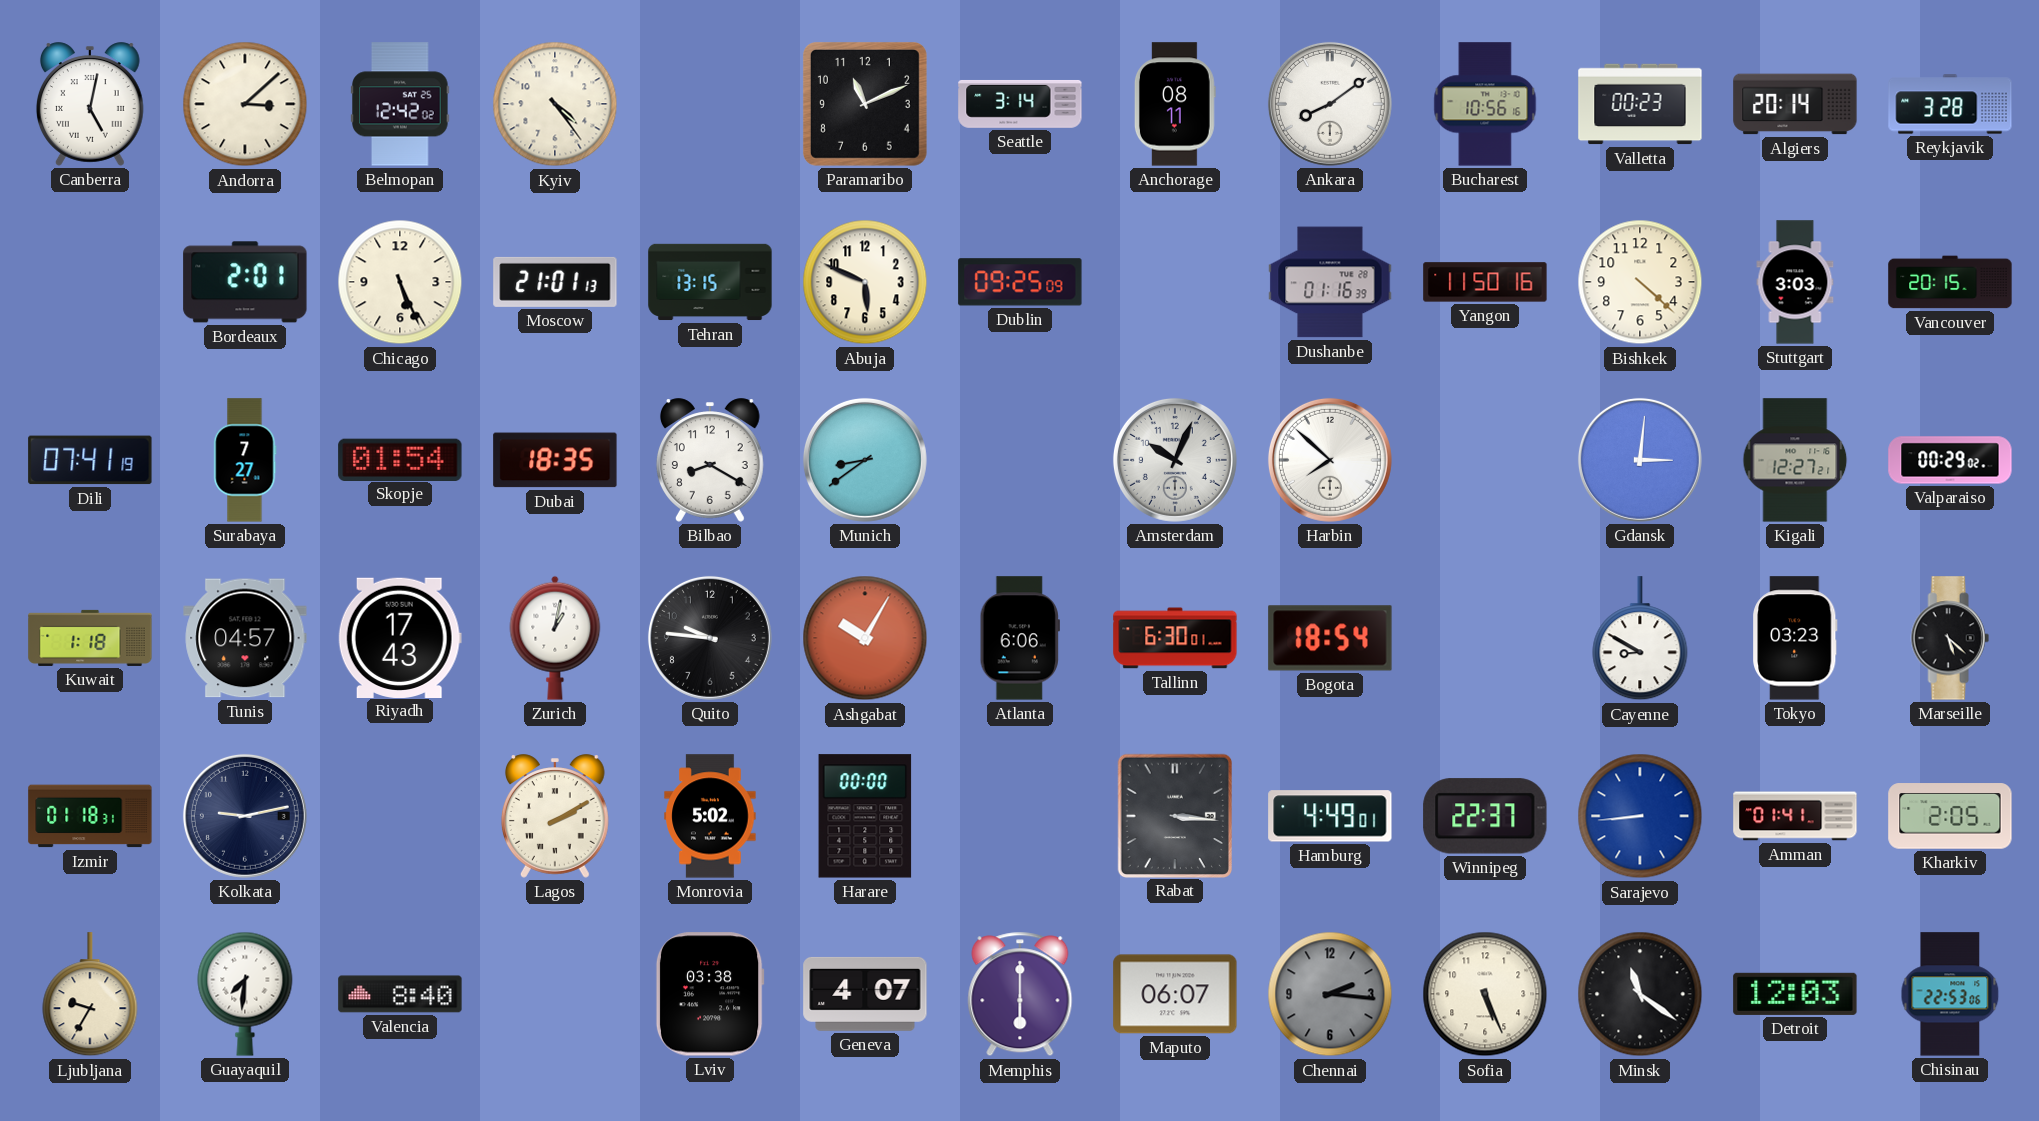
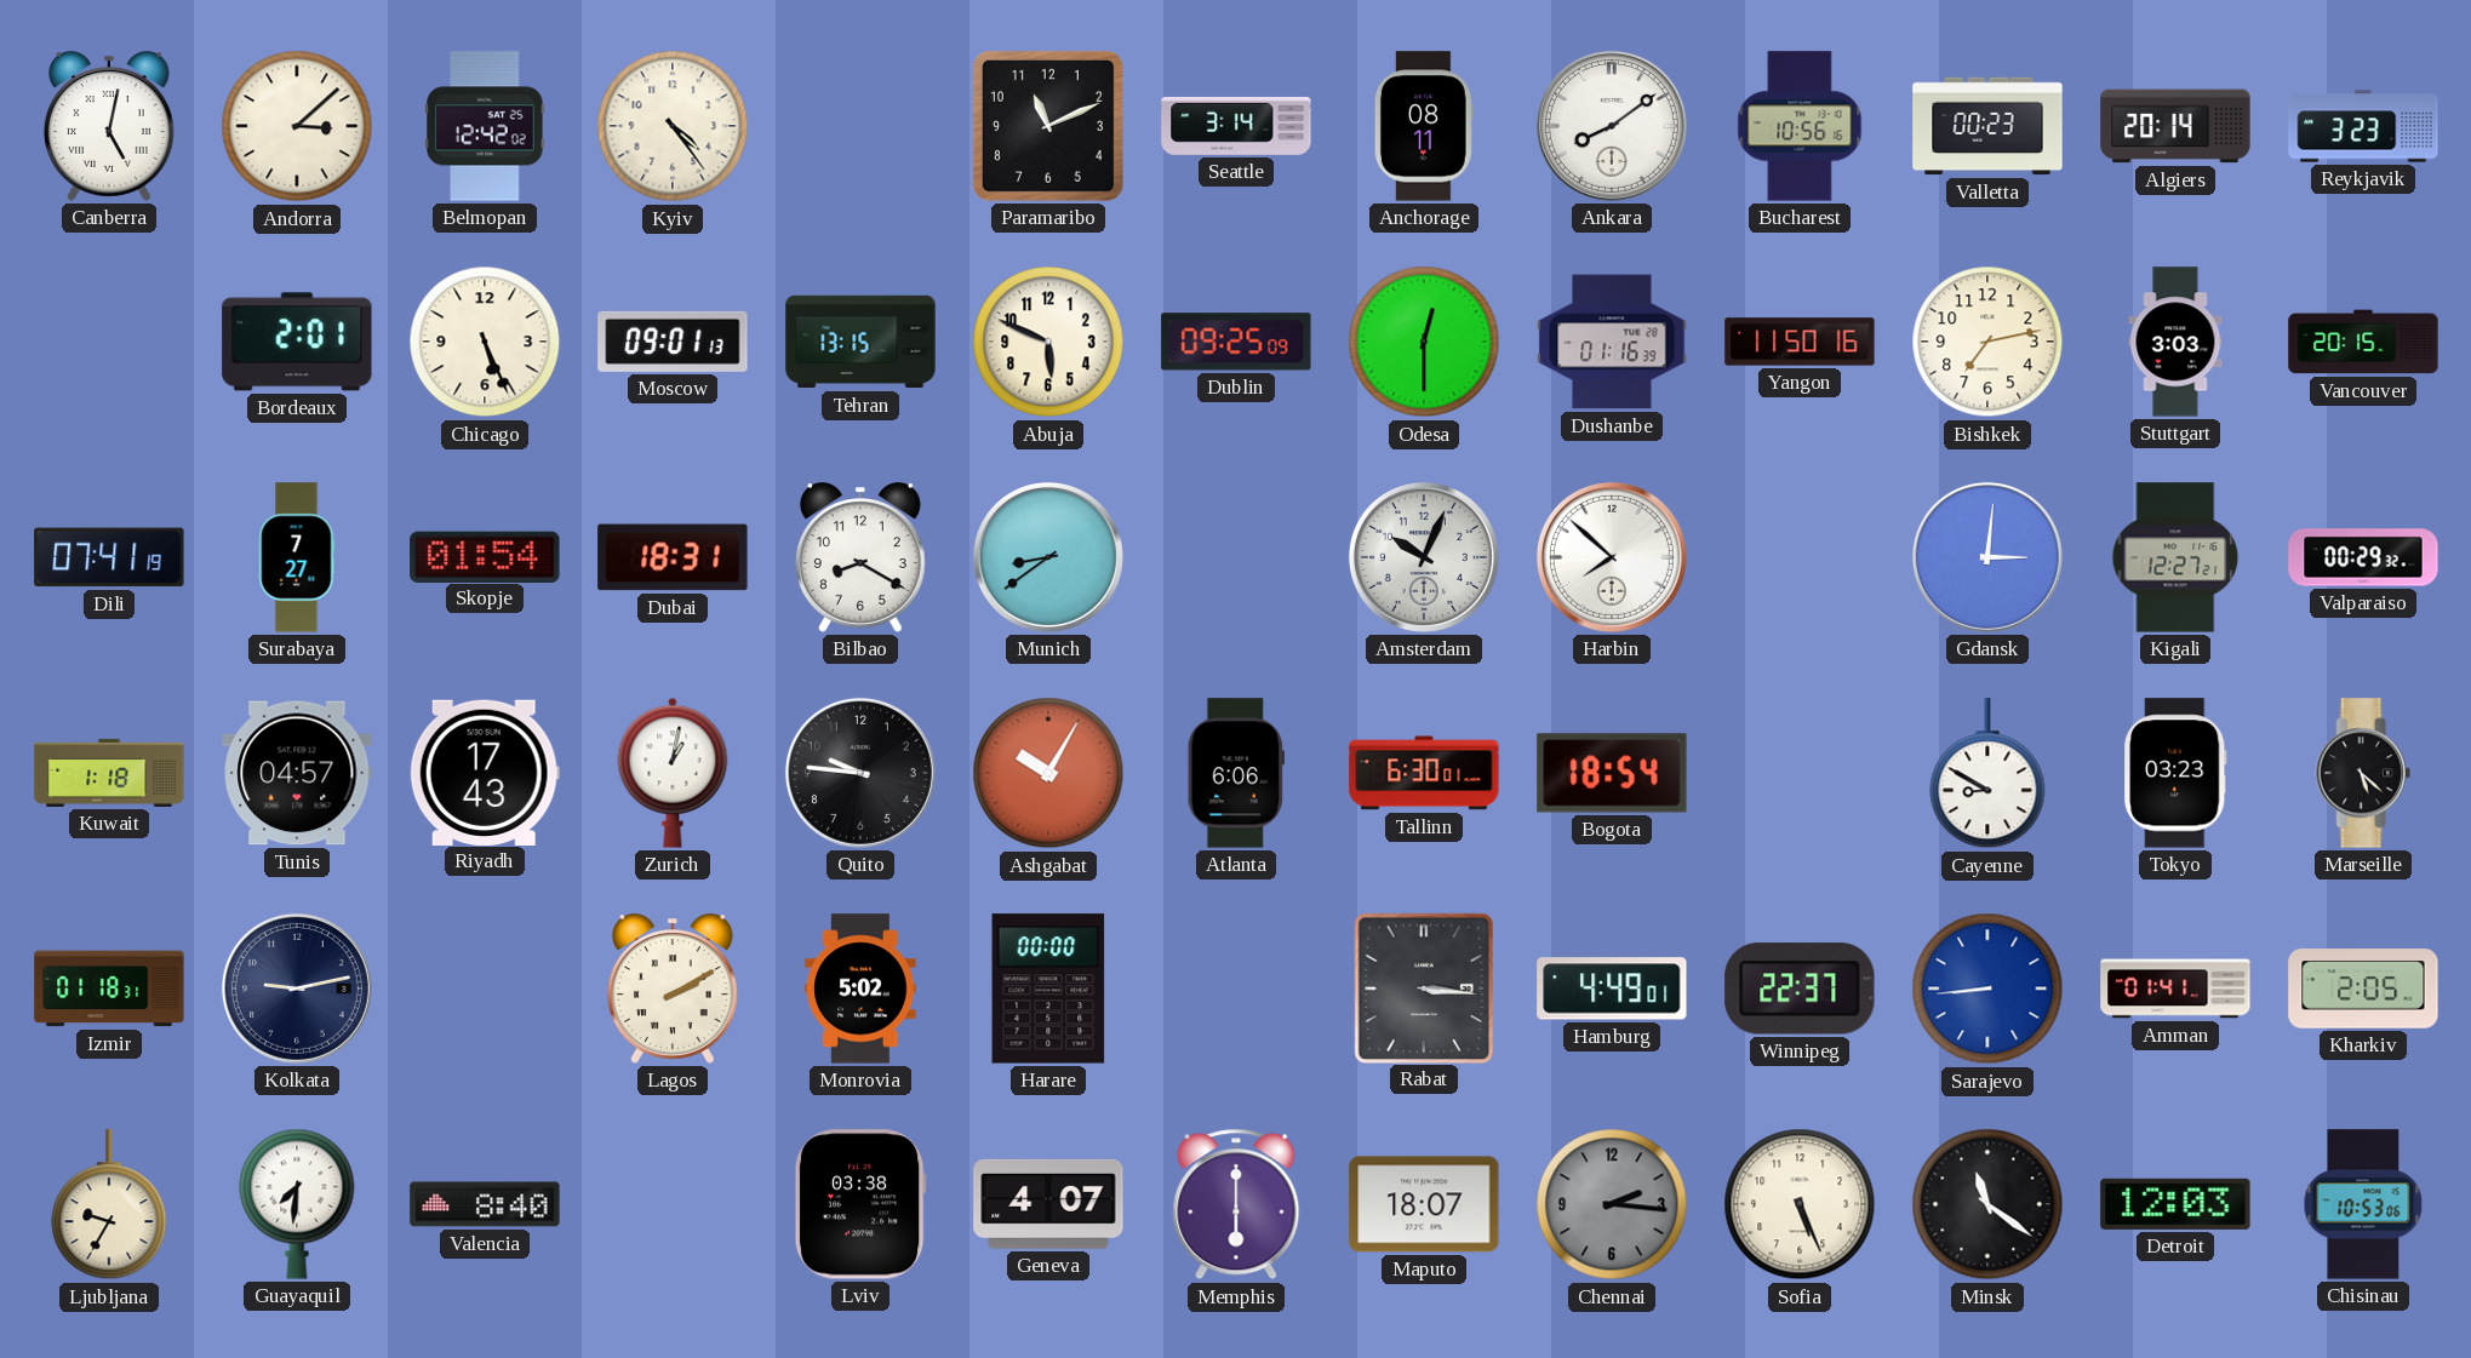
Reykjavik: 3:28 -> 3:23 (2363, 126)
Moscow: 21:01 -> 09:01 (673, 342)
Odesa: none -> 12:30 (1424, 342)
Bishkek: 4:22 -> 7:13 (1987, 342)
Dubai: 18:35 -> 18:31 (673, 557)
Valparaiso: 00:29:02 -> 00:29:32 (2363, 557)
Maputo: 06:07 -> 18:07 (1424, 1204)
Chisinau: 22:53 -> 10:53 (2363, 1204)
